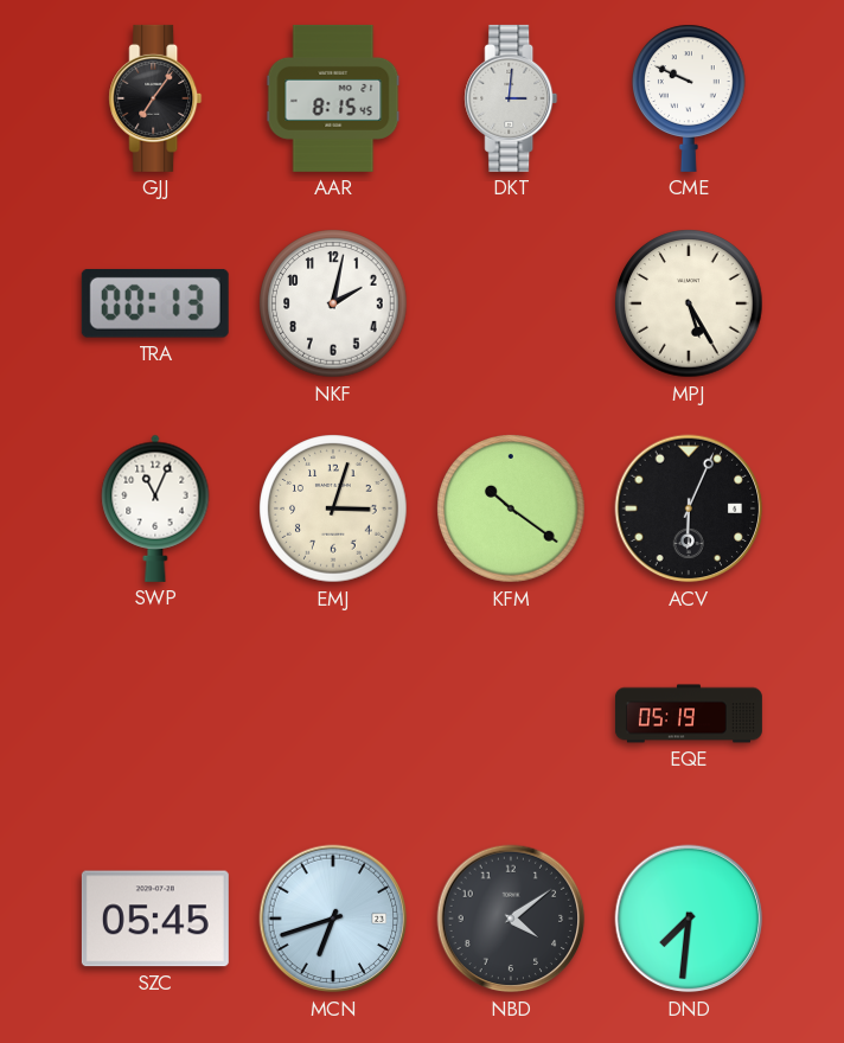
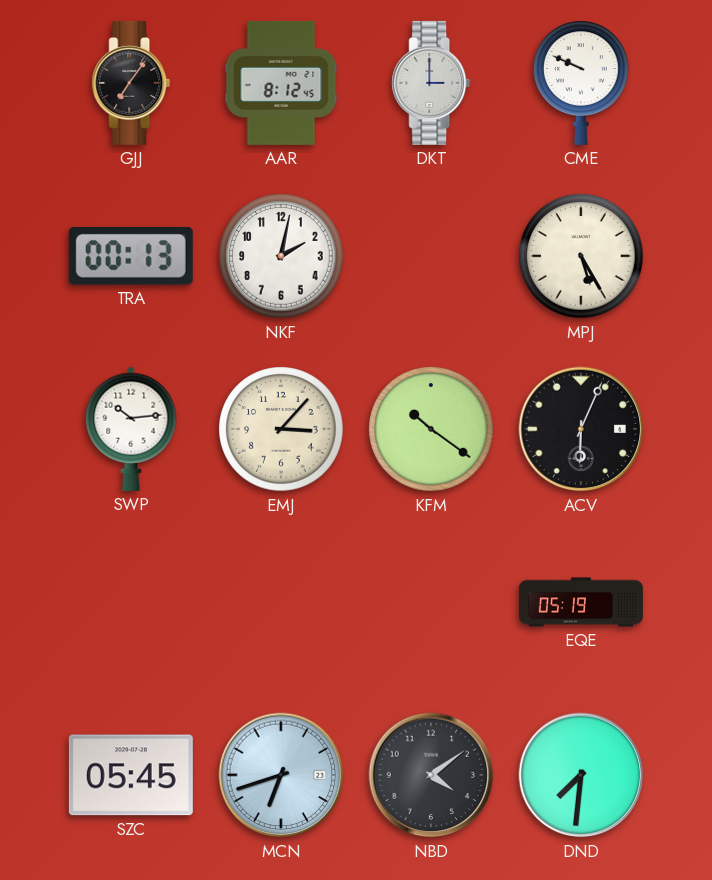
AAR: 8:15 -> 8:12 (281, 83)
DKT: 3:01 -> 3:00 (431, 83)
SWP: 11:04 -> 10:14 (131, 429)
EMJ: 3:03 -> 3:07 (281, 429)
